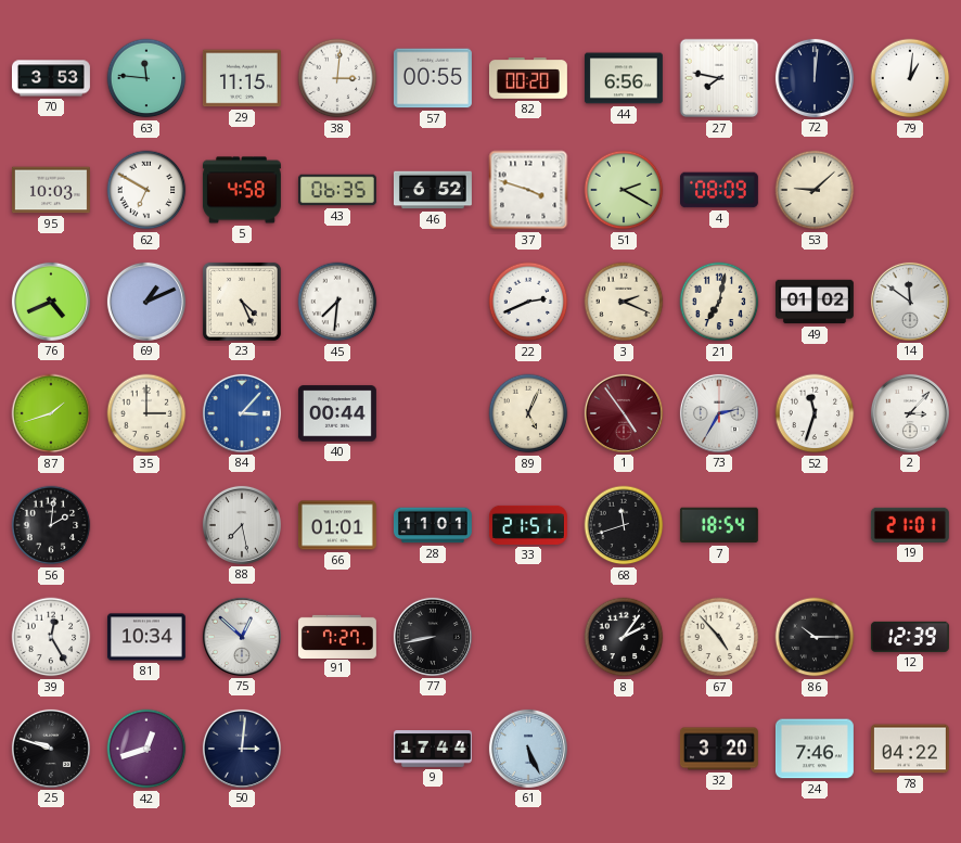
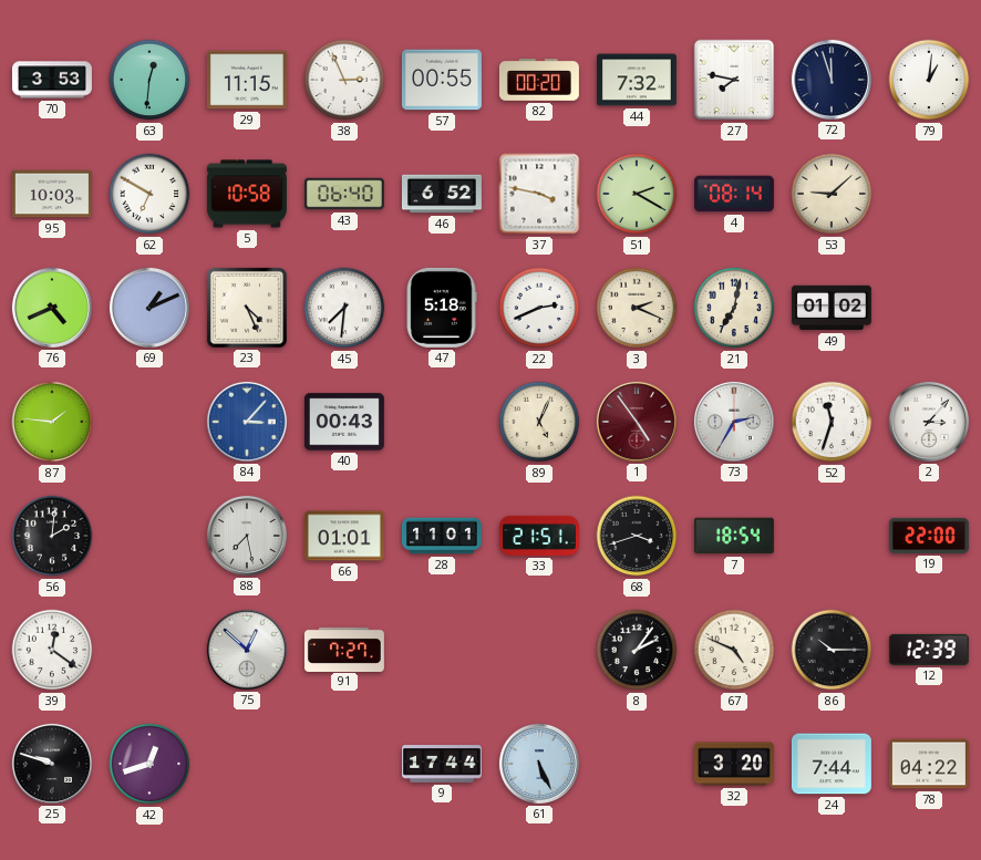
63: 11:46 -> 12:31 (149, 80)
38: 3:01 -> 2:56 (344, 80)
44: 6:56 -> 7:32 (637, 80)
72: 12:01 -> 11:57 (832, 80)
5: 4:58 -> 10:58 (247, 194)
43: 06:35 -> 06:40 (344, 194)
37: 3:48 -> 3:47 (539, 194)
4: 08:09 -> 08:14 (734, 194)
47: none -> 5:18 (442, 308)
14: 11:51 -> none (910, 302)
87: 1:42 -> 1:46 (52, 422)
35: 3:00 -> none (146, 413)
40: 00:44 -> 00:43 (344, 422)
68: 11:42 -> 3:42 (637, 536)
19: 21:01 -> 22:00 (929, 536)
39: 12:25 -> 12:21 (52, 650)
81: 10:34 -> none (146, 637)
77: 8:43 -> none (433, 637)
67: 4:53 -> 4:49 (734, 650)
50: 3:01 -> none (242, 749)
24: 7:46 -> 7:44 (832, 764)
